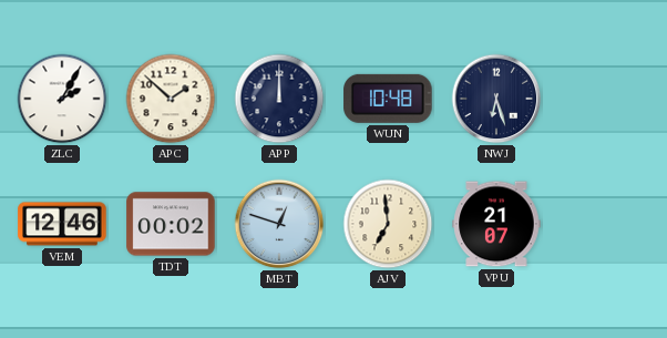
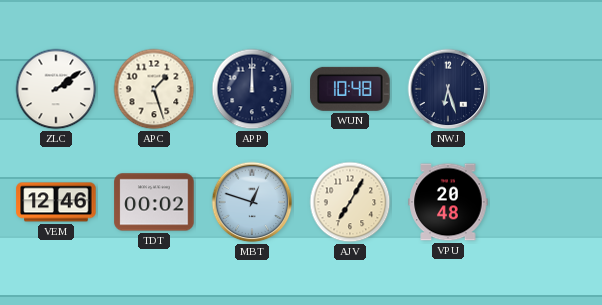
ZLC: 2:05 -> 2:09 (56, 89)
APC: 1:52 -> 1:27 (154, 89)
AJV: 6:59 -> 7:05 (350, 202)
VPU: 21:07 -> 20:48 (448, 202)
